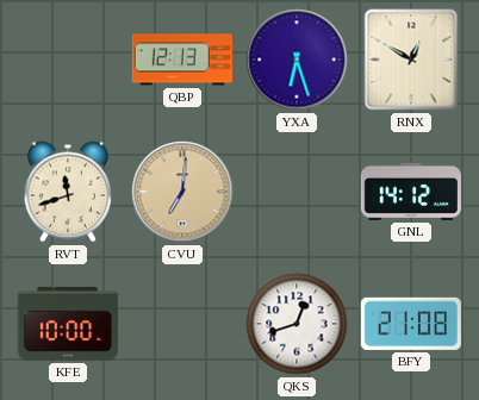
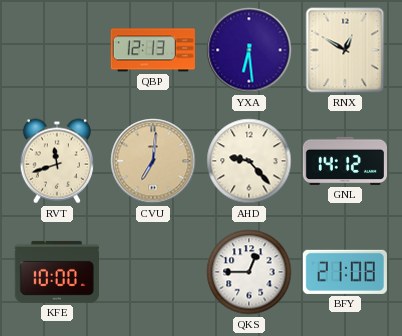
YXA: 6:27 -> 6:29 (249, 50)
AHD: none -> 9:23 (249, 161)
QKS: 12:42 -> 12:45 (249, 272)
